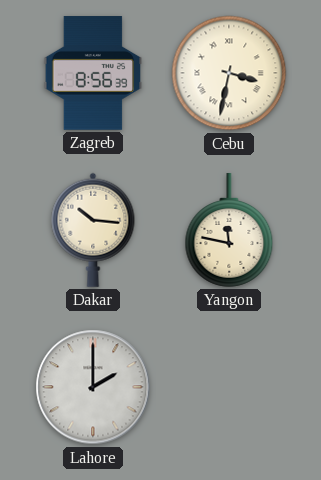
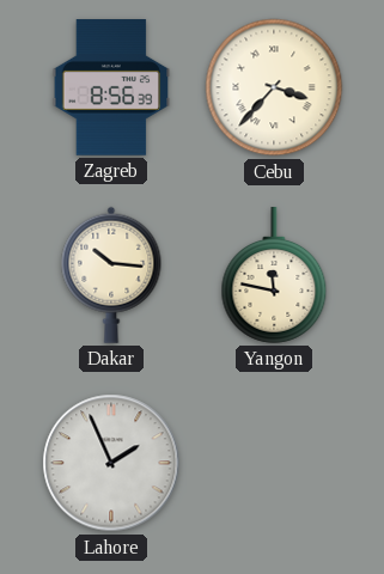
Cebu: 3:32 -> 3:37 (274, 87)
Lahore: 2:00 -> 1:56 (111, 463)
